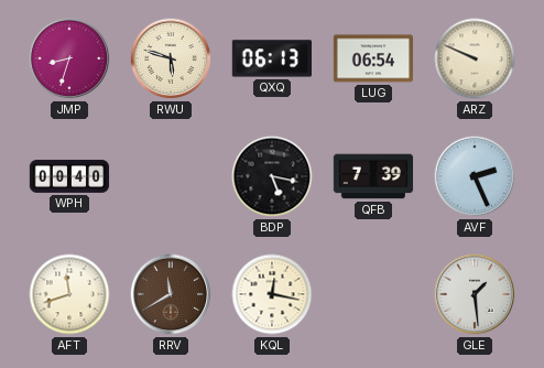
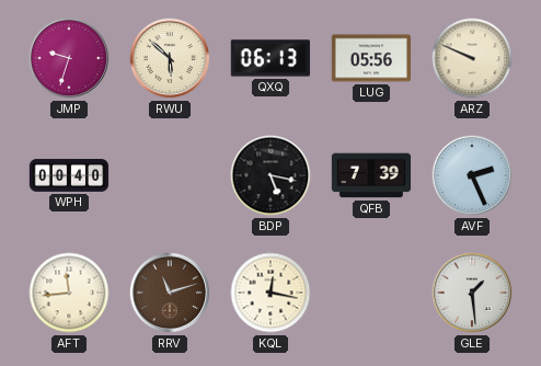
JMP: 8:33 -> 9:33 (69, 58)
RWU: 5:48 -> 5:52 (170, 58)
LUG: 06:54 -> 05:56 (370, 58)
AFT: 11:42 -> 11:44 (69, 293)
RRV: 11:40 -> 11:12 (170, 293)
